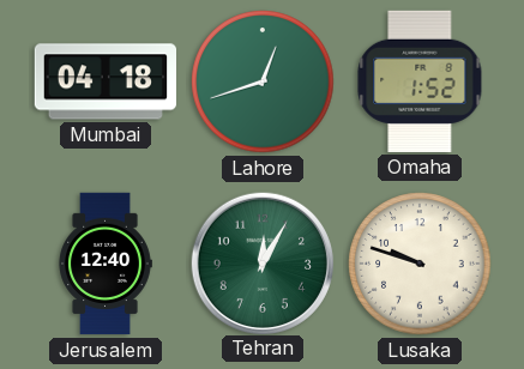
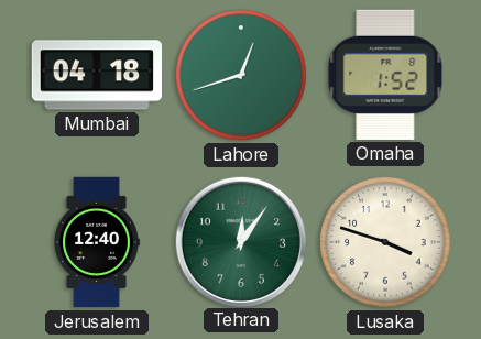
Tehran: 12:05 -> 12:06 (240, 241)
Lusaka: 9:48 -> 3:48 (385, 242)
